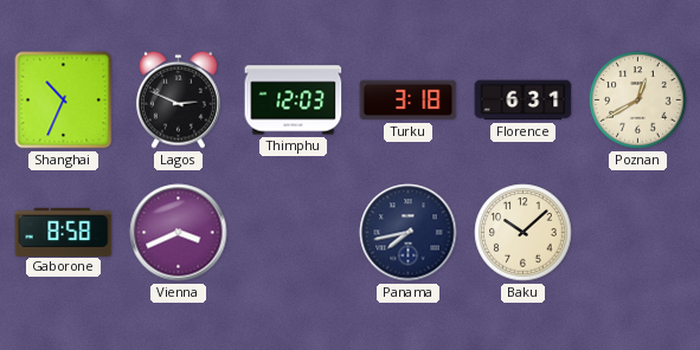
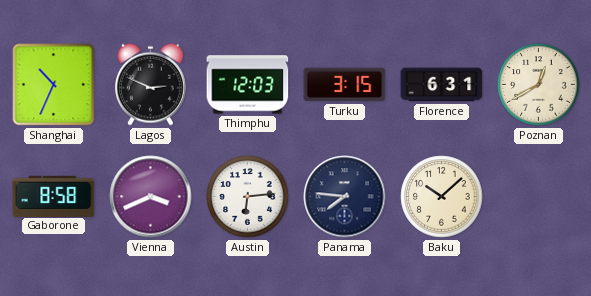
Turku: 3:18 -> 3:15 (345, 85)
Austin: none -> 6:14 (248, 197)
Panama: 7:43 -> 7:46 (345, 197)
